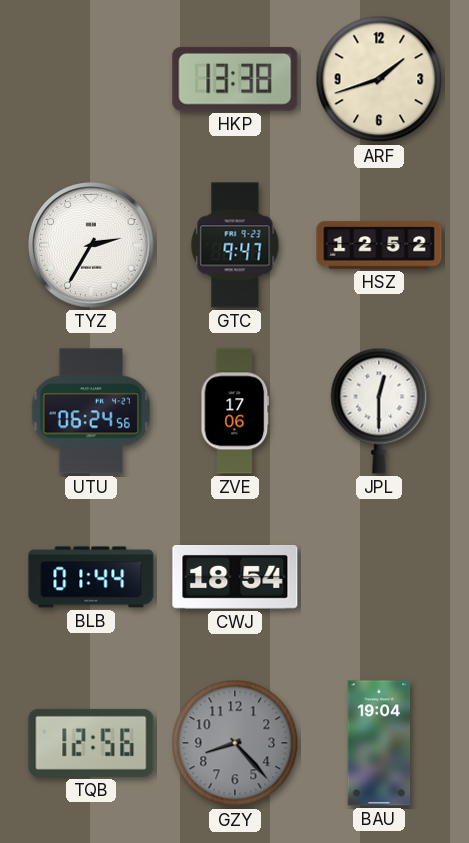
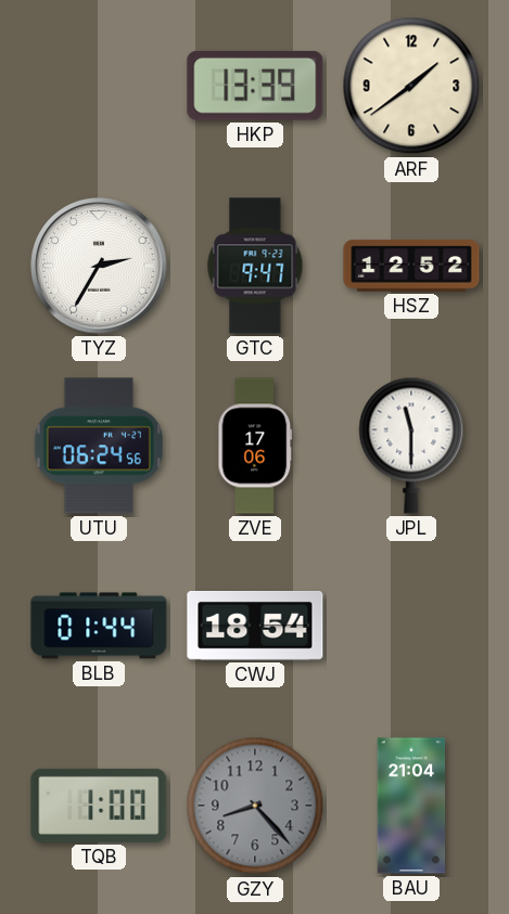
HKP: 13:38 -> 13:39 (255, 86)
ARF: 1:42 -> 1:39 (411, 86)
JPL: 12:30 -> 11:30 (411, 446)
TQB: 12:56 -> 1:00 (99, 806)
BAU: 19:04 -> 21:04 (411, 806)
